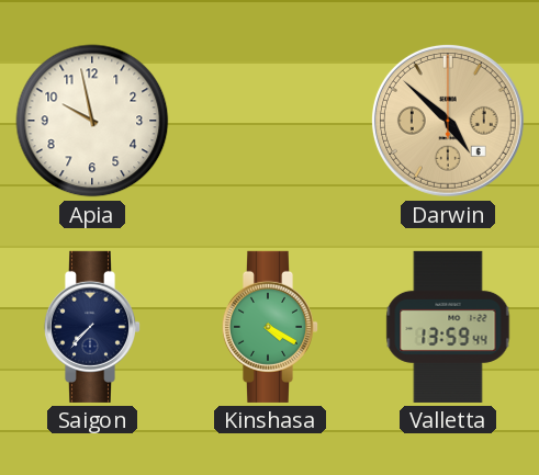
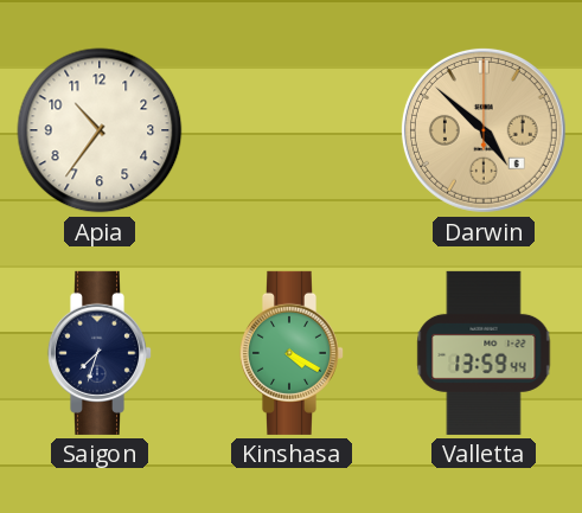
Apia: 9:58 -> 10:36 (100, 130)
Saigon: 7:37 -> 7:33 (98, 353)
